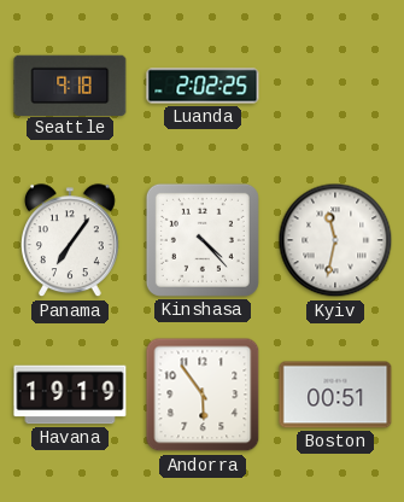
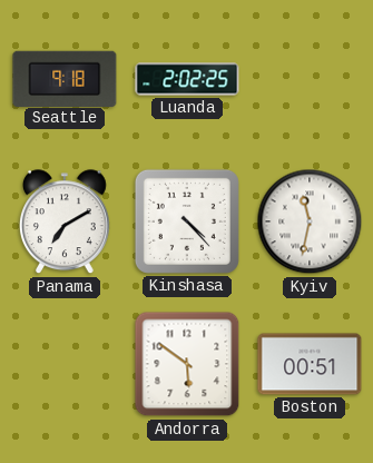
Panama: 7:06 -> 7:10 (65, 223)
Havana: 19:19 -> none (70, 395)
Andorra: 5:54 -> 5:51 (187, 364)
